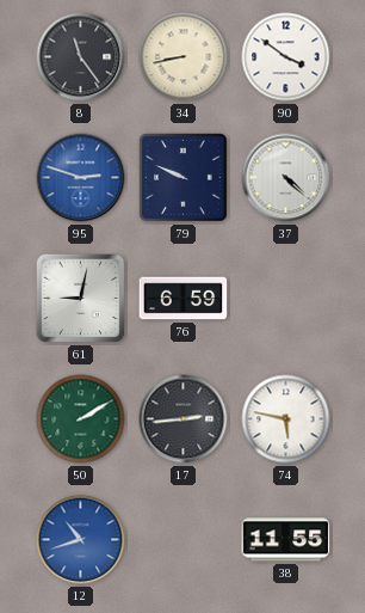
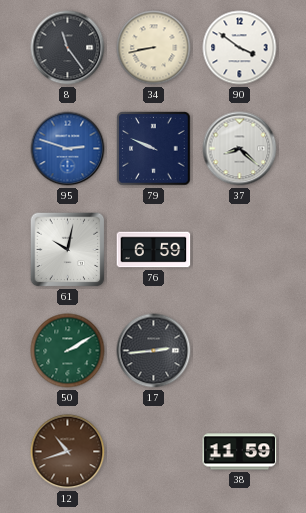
37: 4:22 -> 8:22 (240, 149)
61: 9:02 -> 10:02 (68, 250)
74: 5:47 -> none (286, 419)
12 dial: blue -> brown (68, 452)
38: 11:55 -> 11:59 (240, 452)
